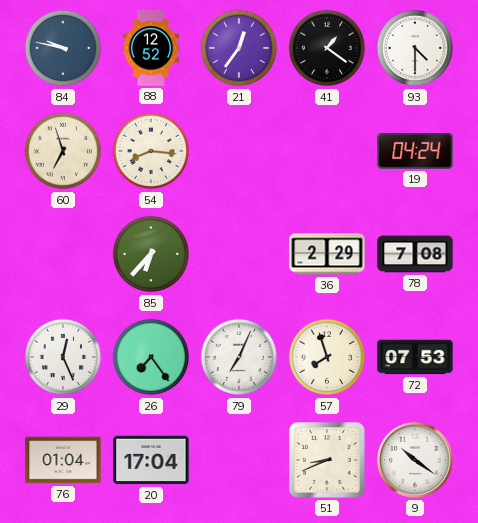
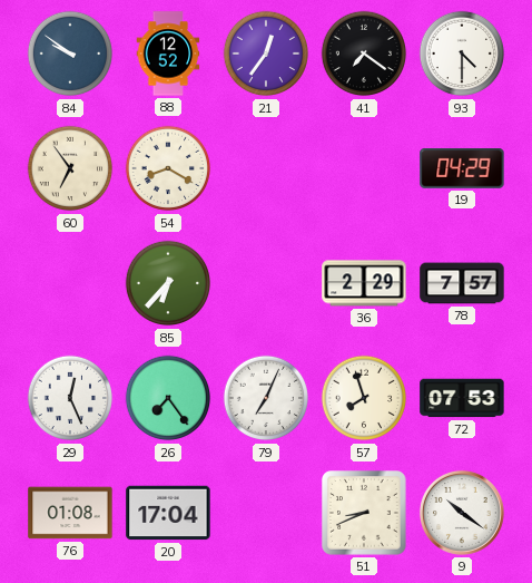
84: 9:47 -> 9:51 (70, 54)
41: 1:21 -> 7:21 (364, 54)
60: 6:57 -> 6:54 (70, 168)
54: 8:16 -> 8:20 (168, 168)
19: 04:24 -> 04:29 (462, 169)
78: 7:08 -> 7:57 (462, 283)
76: 01:04 -> 01:08 (70, 513)
